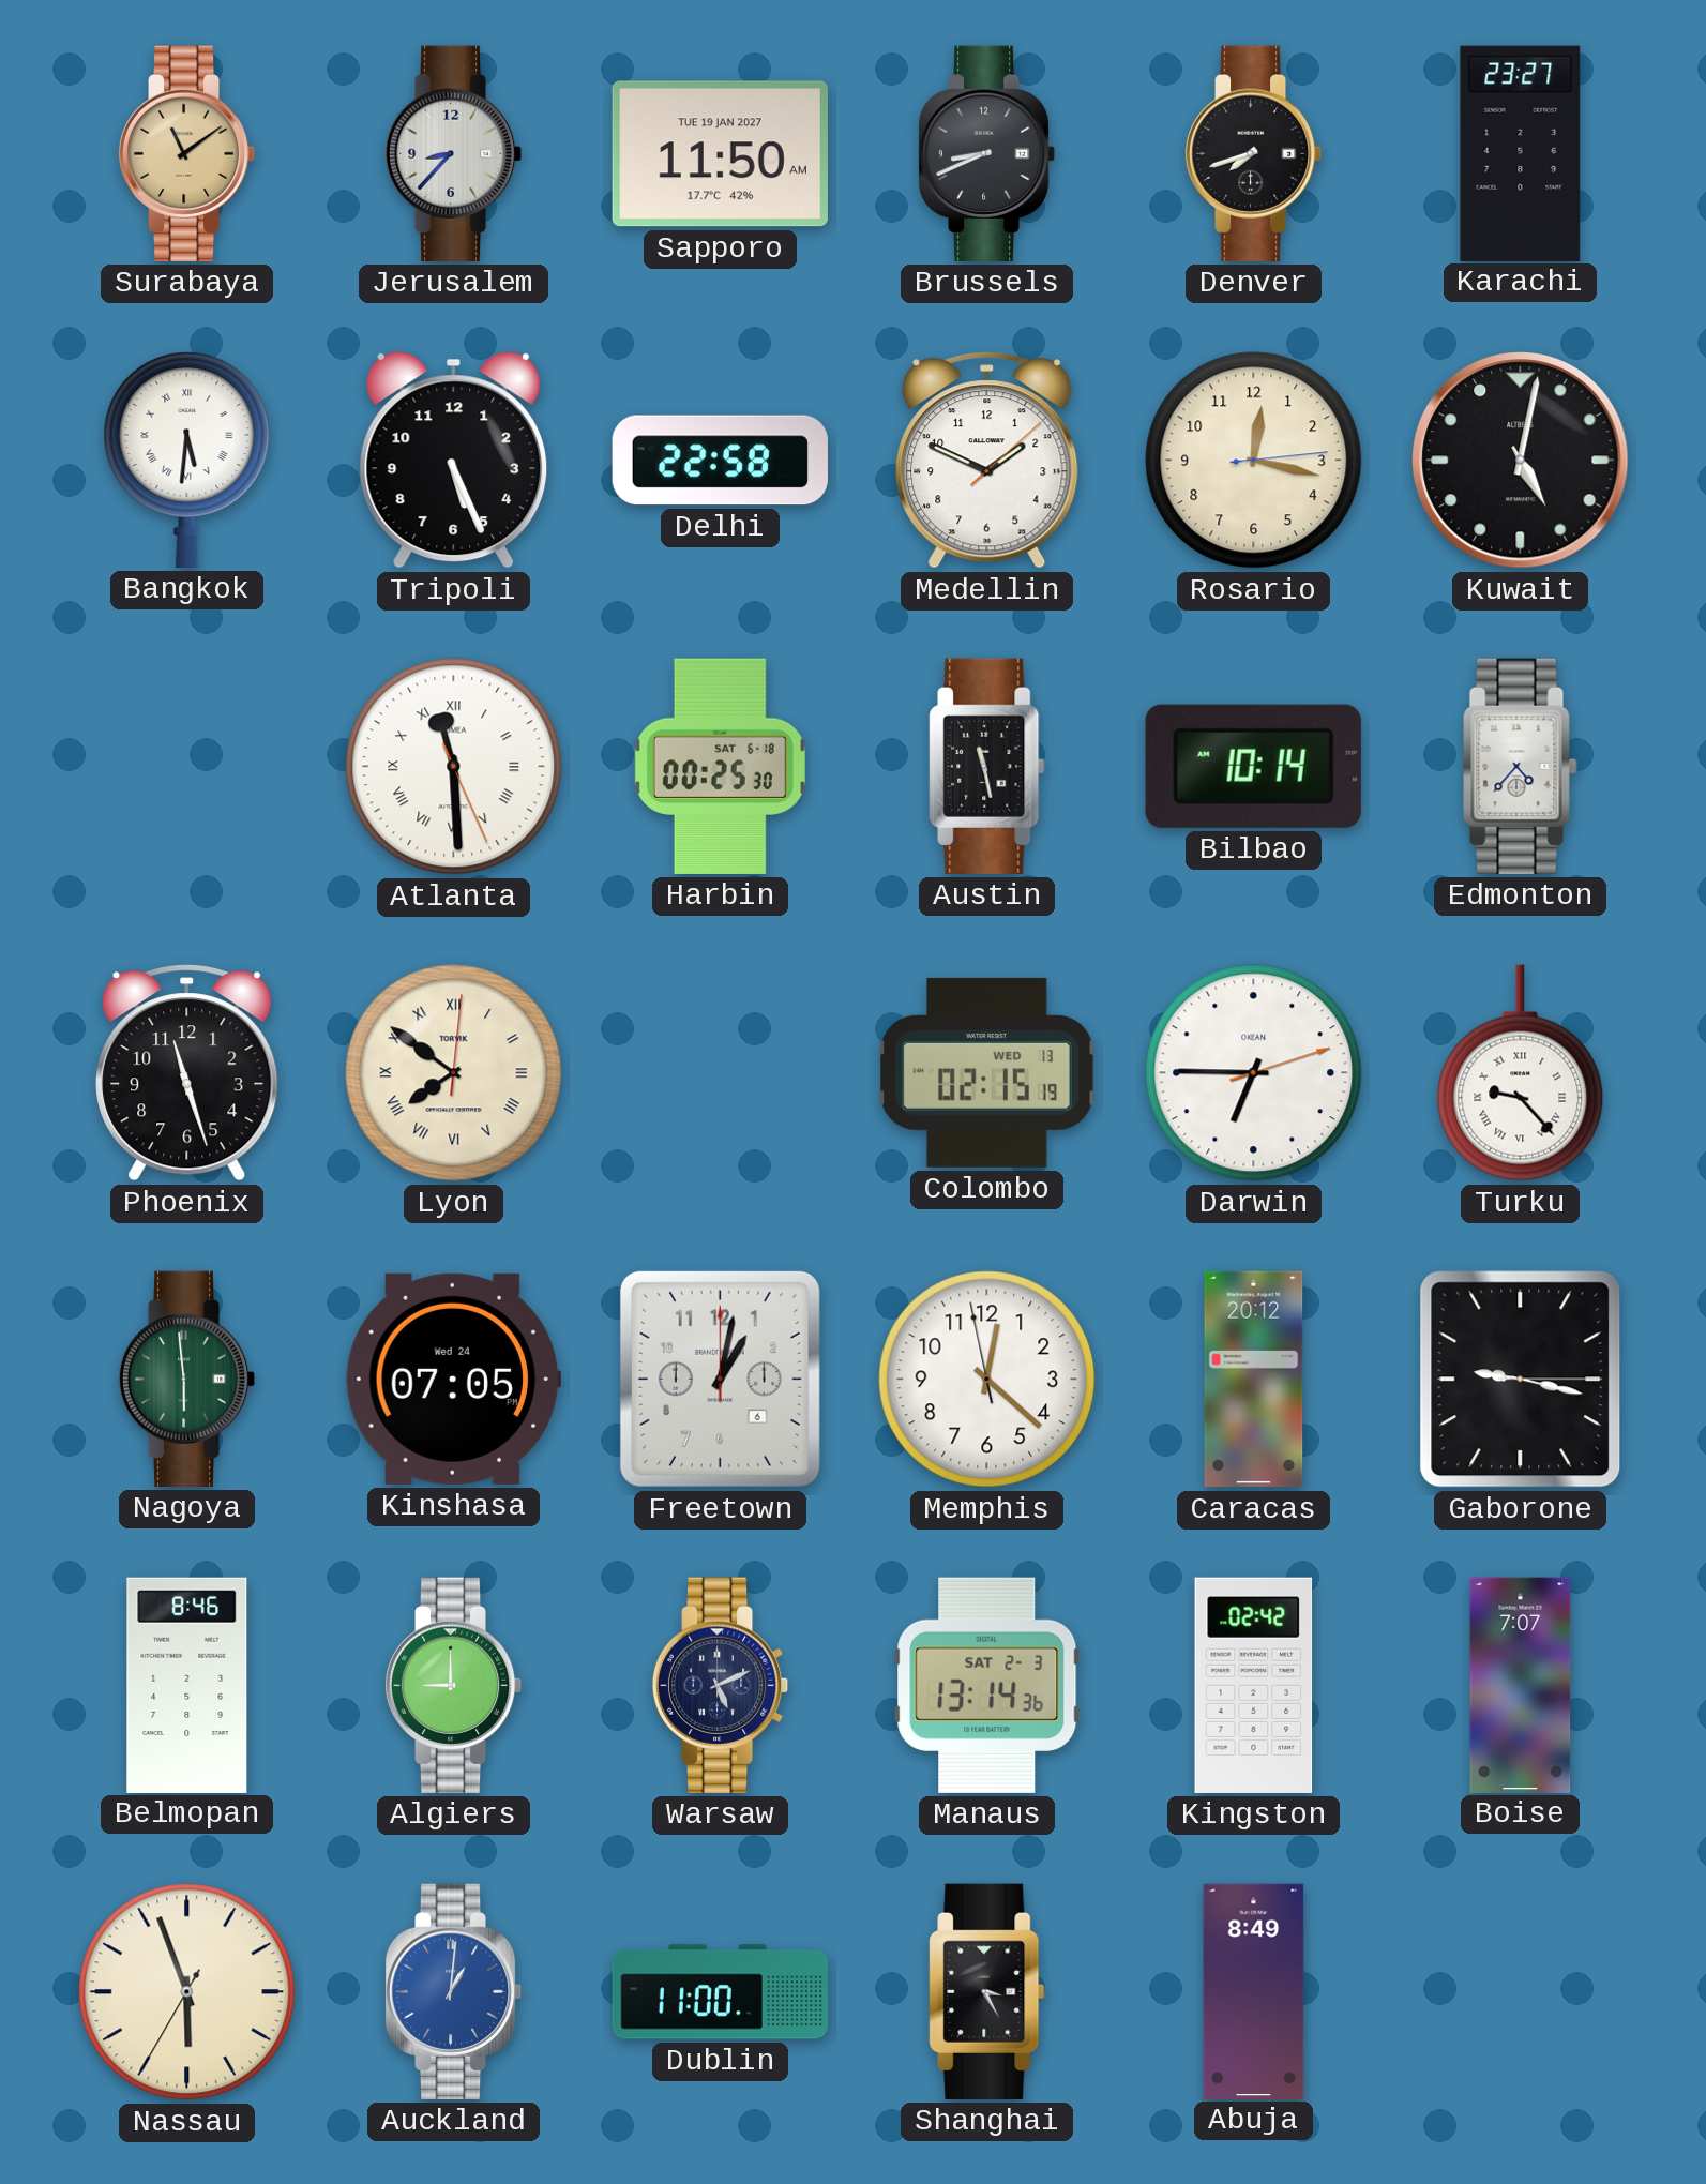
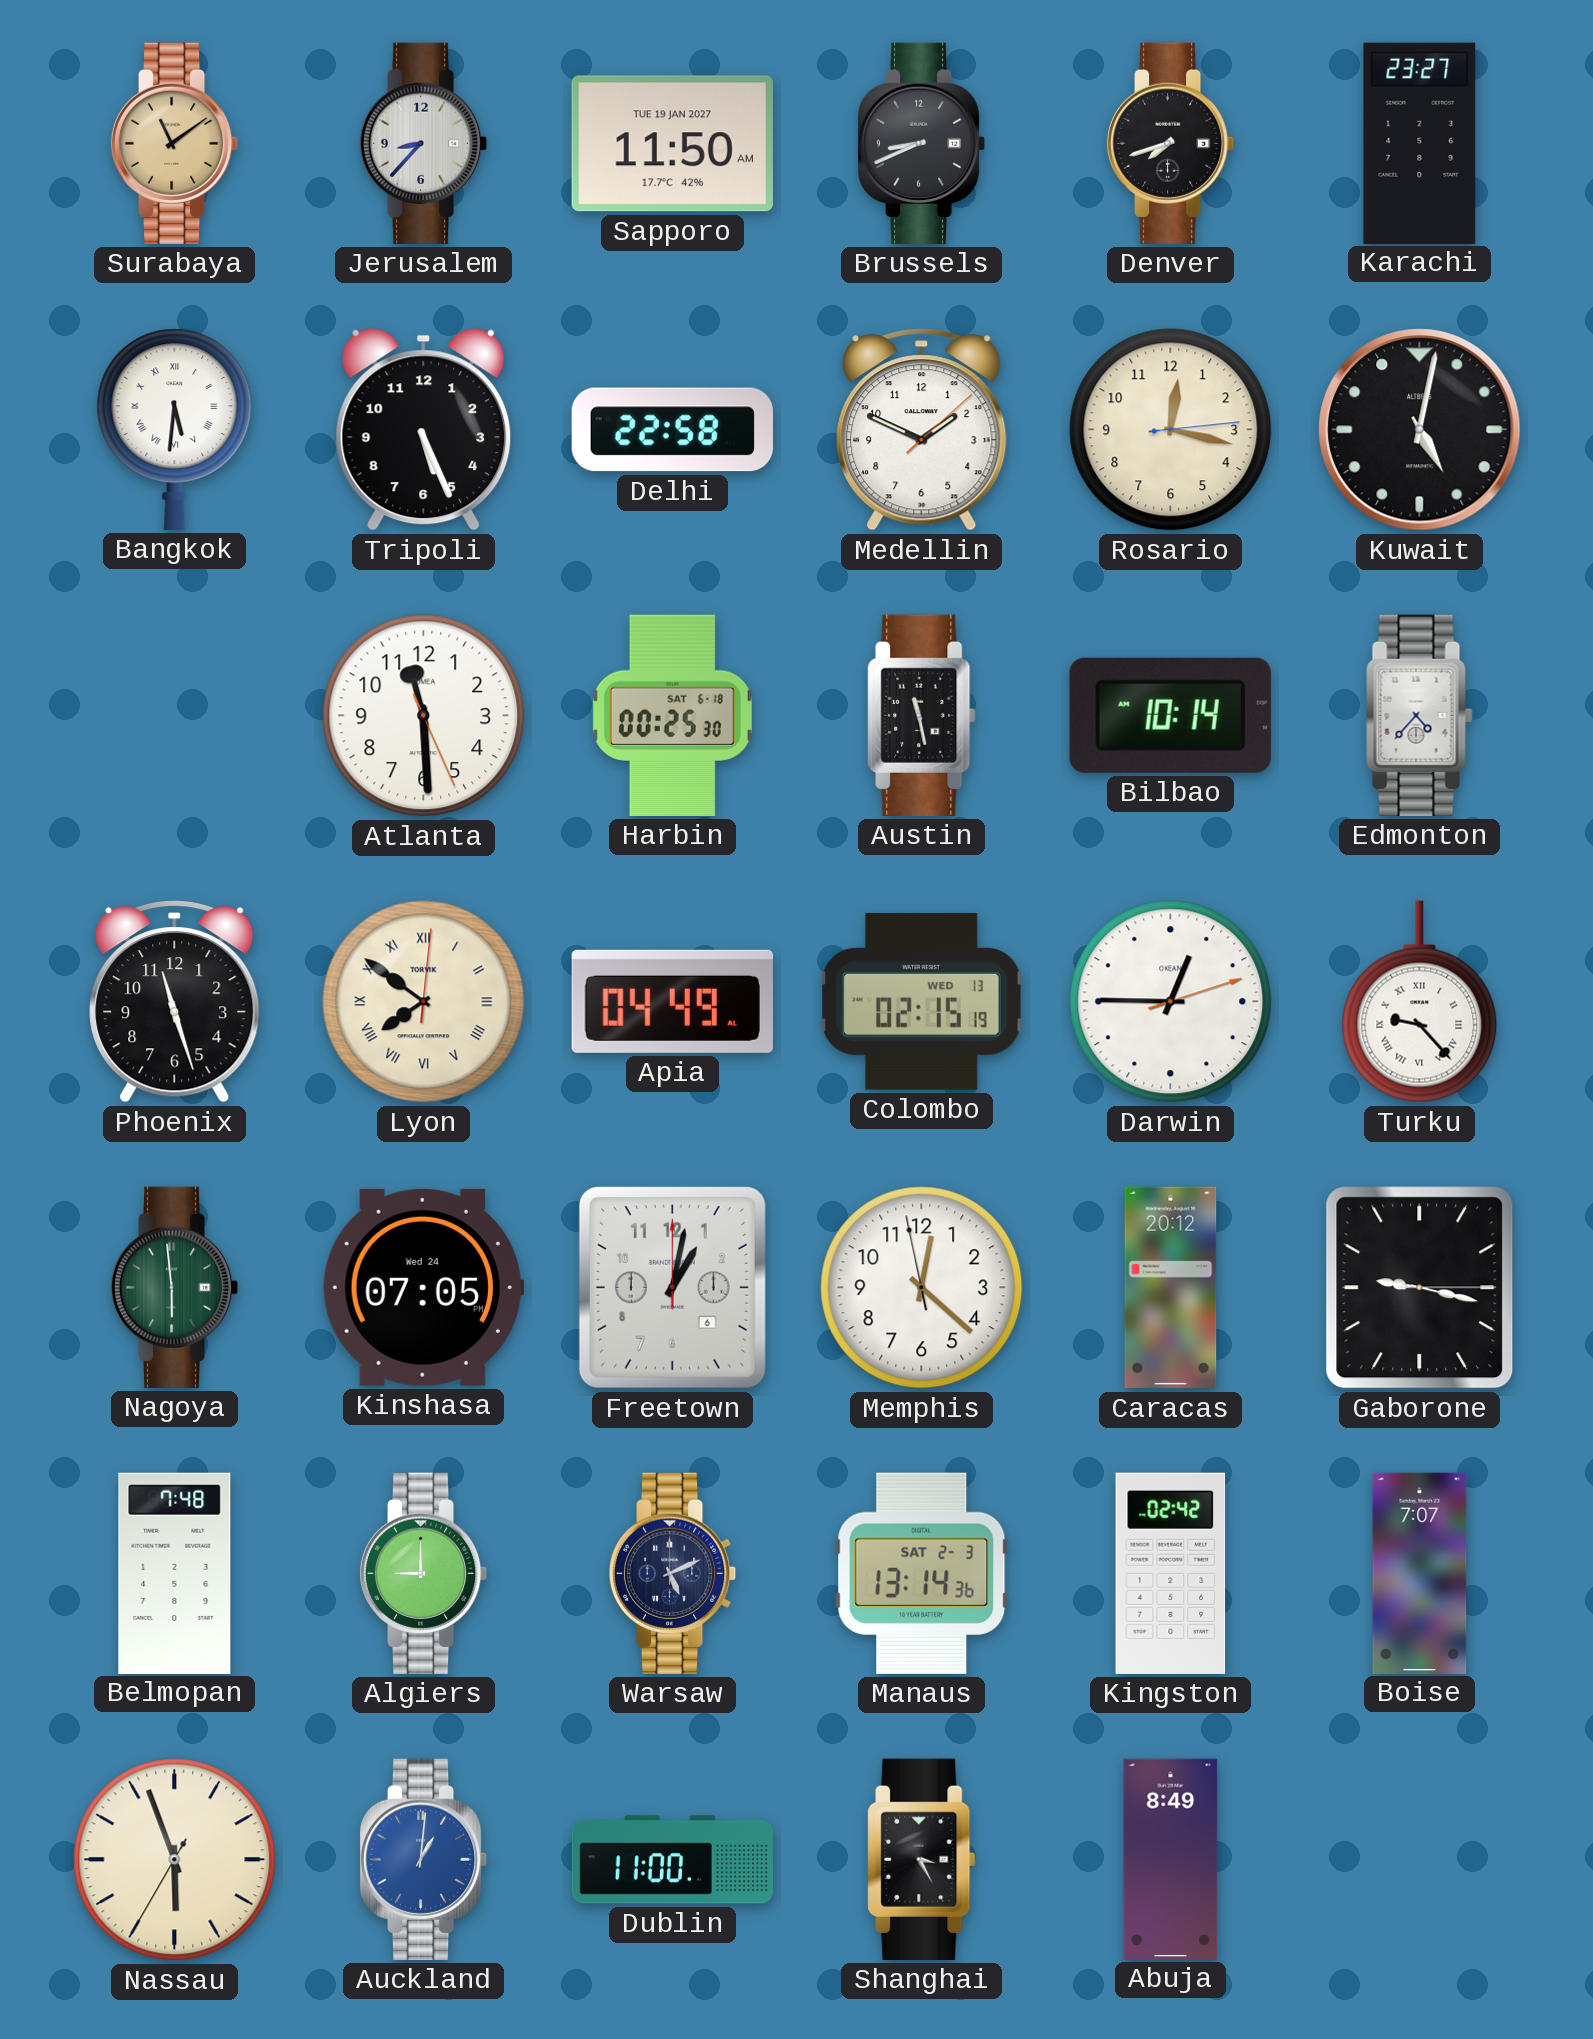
Atlanta numerals: Roman -> Arabic (424, 716)
Apia: none -> 04:49 (672, 1001)
Darwin: 6:45 -> 12:45 (1171, 1002)
Belmopan: 8:46 -> 7:48 (175, 1573)
